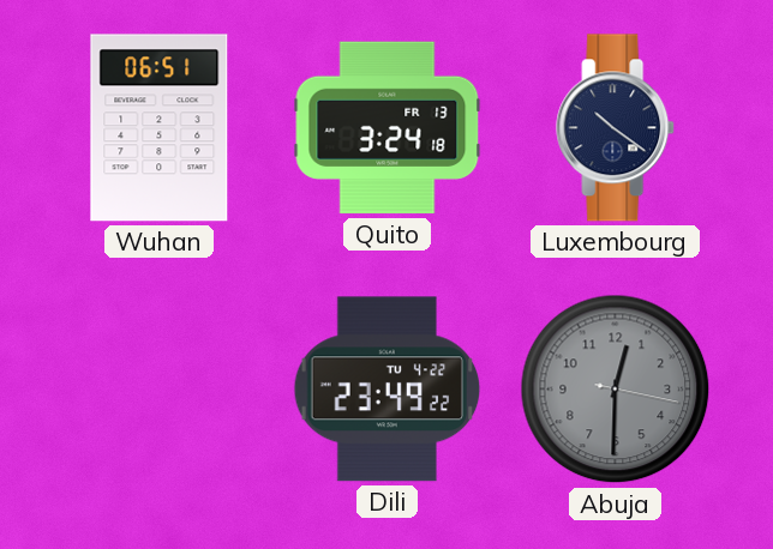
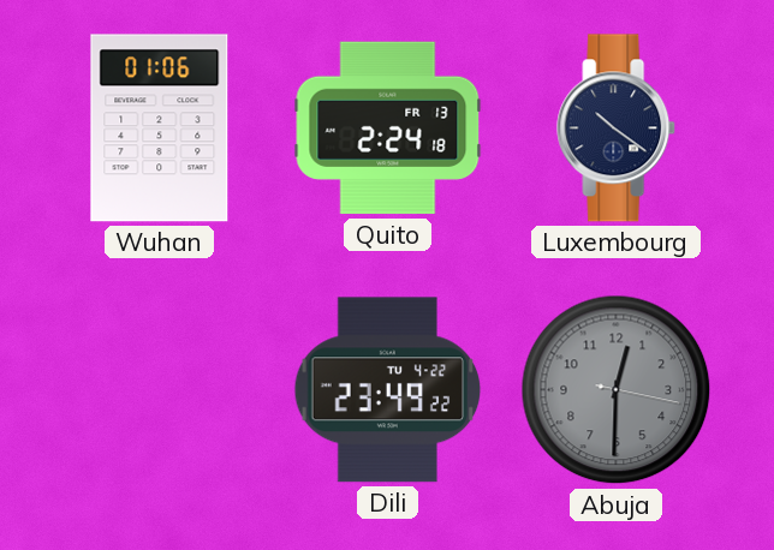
Wuhan: 06:51 -> 01:06 (160, 128)
Quito: 3:24 -> 2:24 (388, 128)
